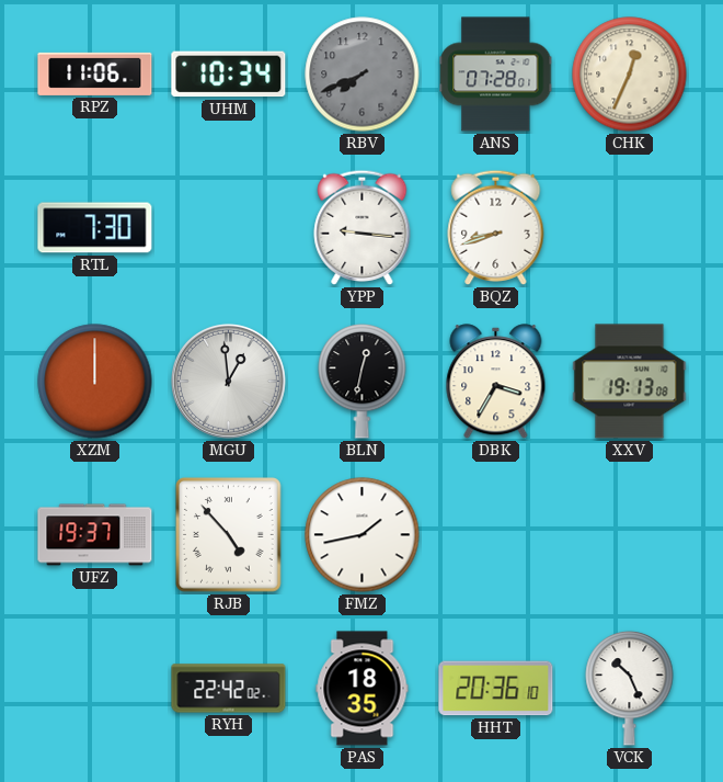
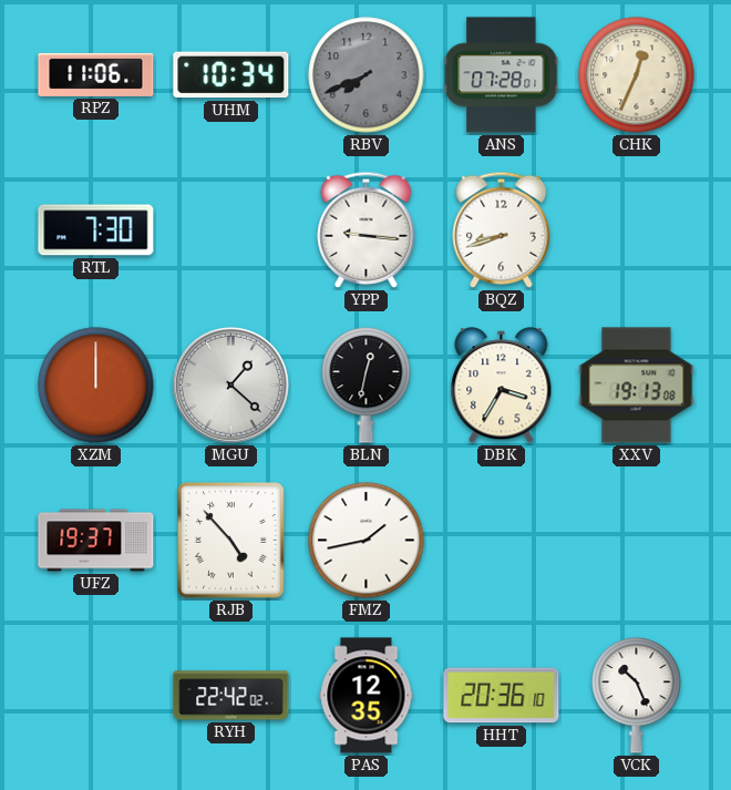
MGU: 12:59 -> 1:22 (230, 384)
PAS: 18:35 -> 12:35 (367, 696)
